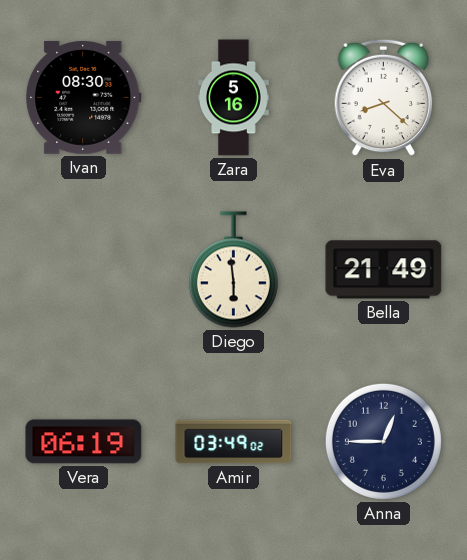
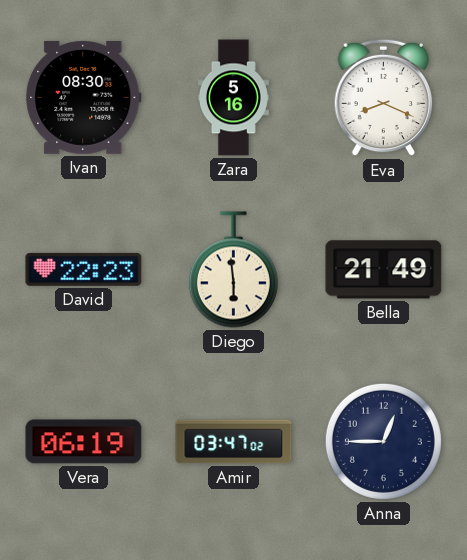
Eva: 8:22 -> 8:19 (384, 98)
David: none -> 22:23 (84, 269)
Amir: 03:49 -> 03:47 (234, 442)
